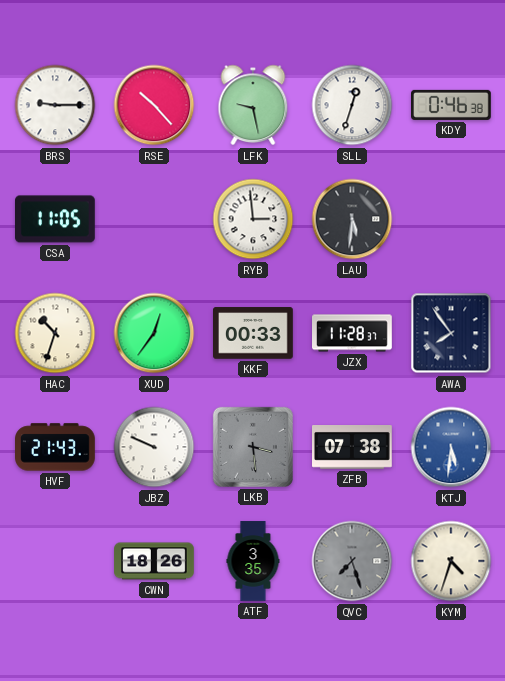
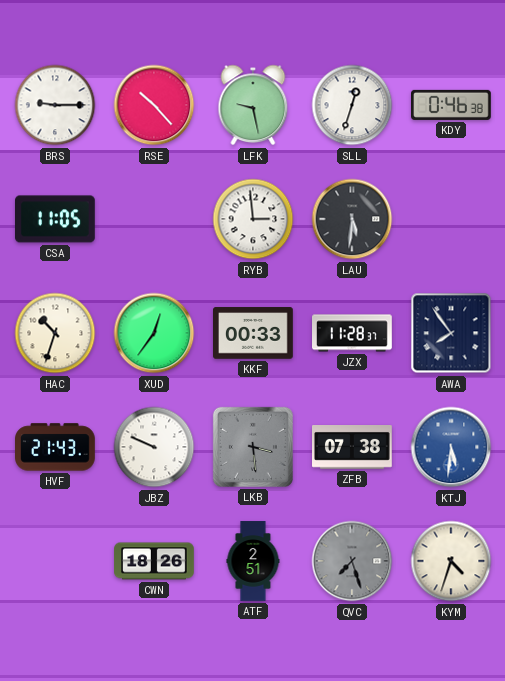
ATF: 3:35 -> 2:51 (253, 561)
